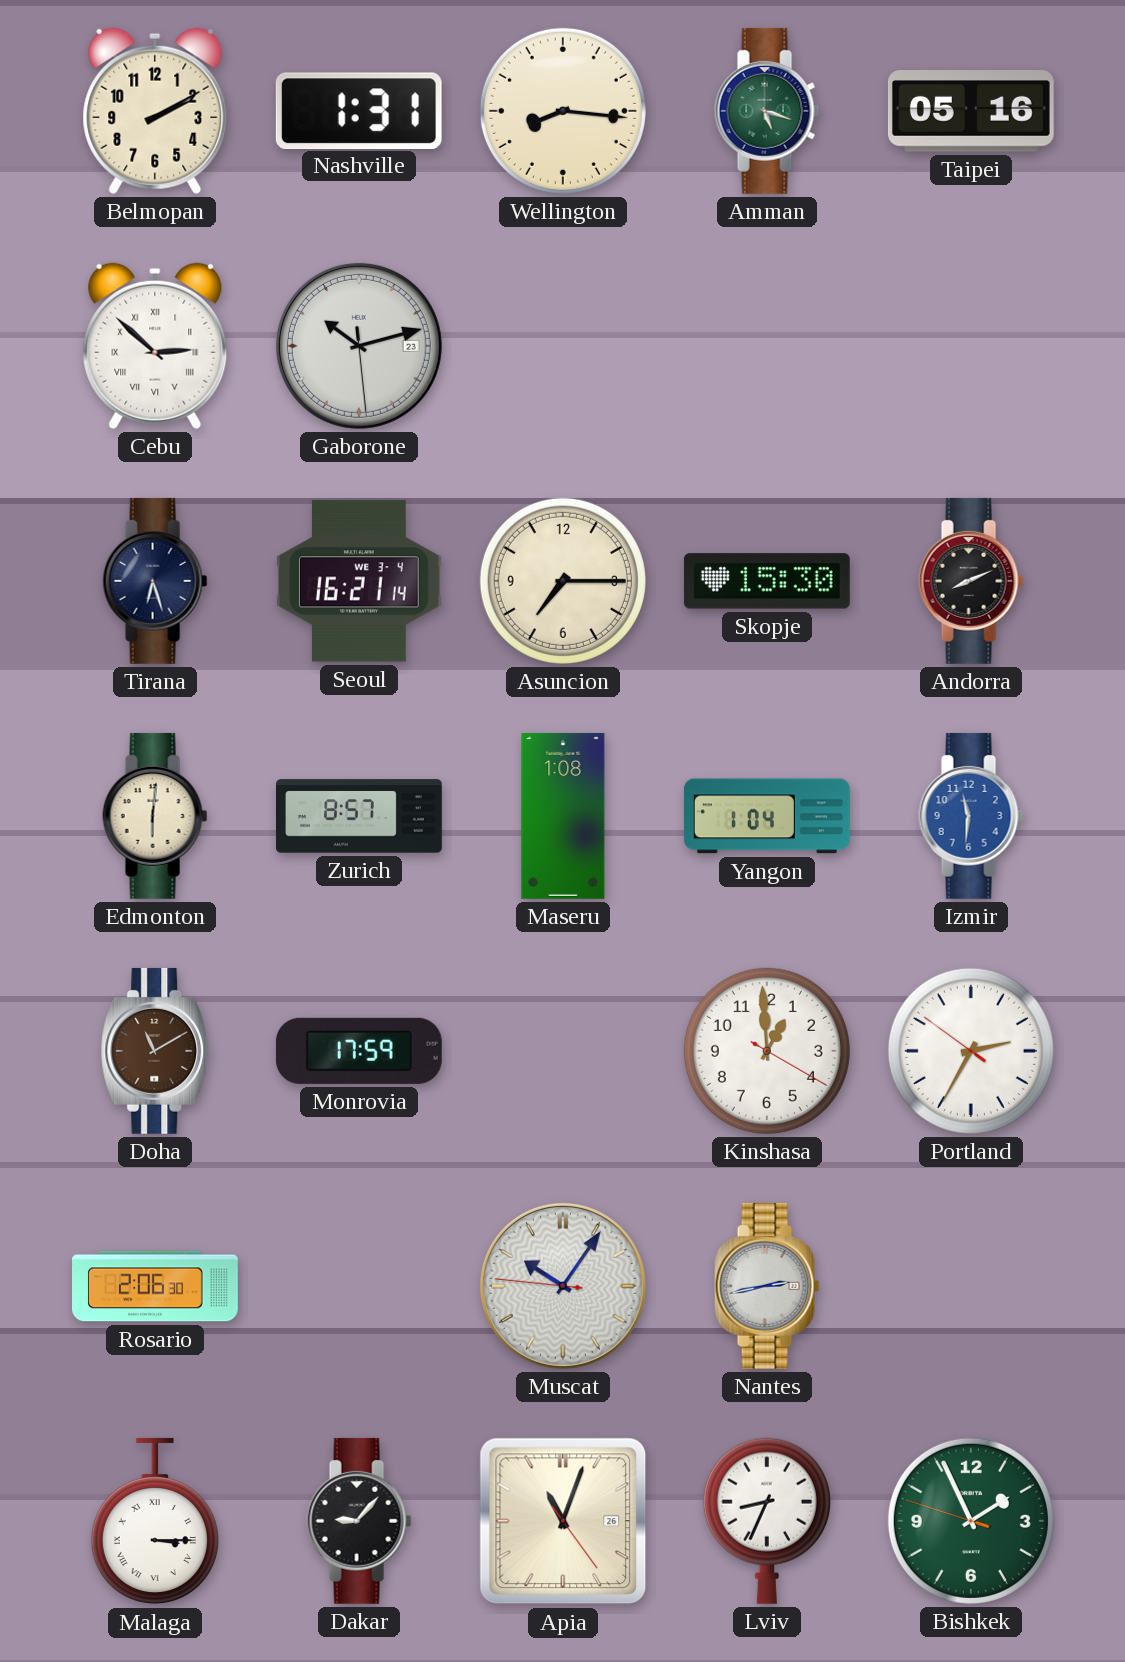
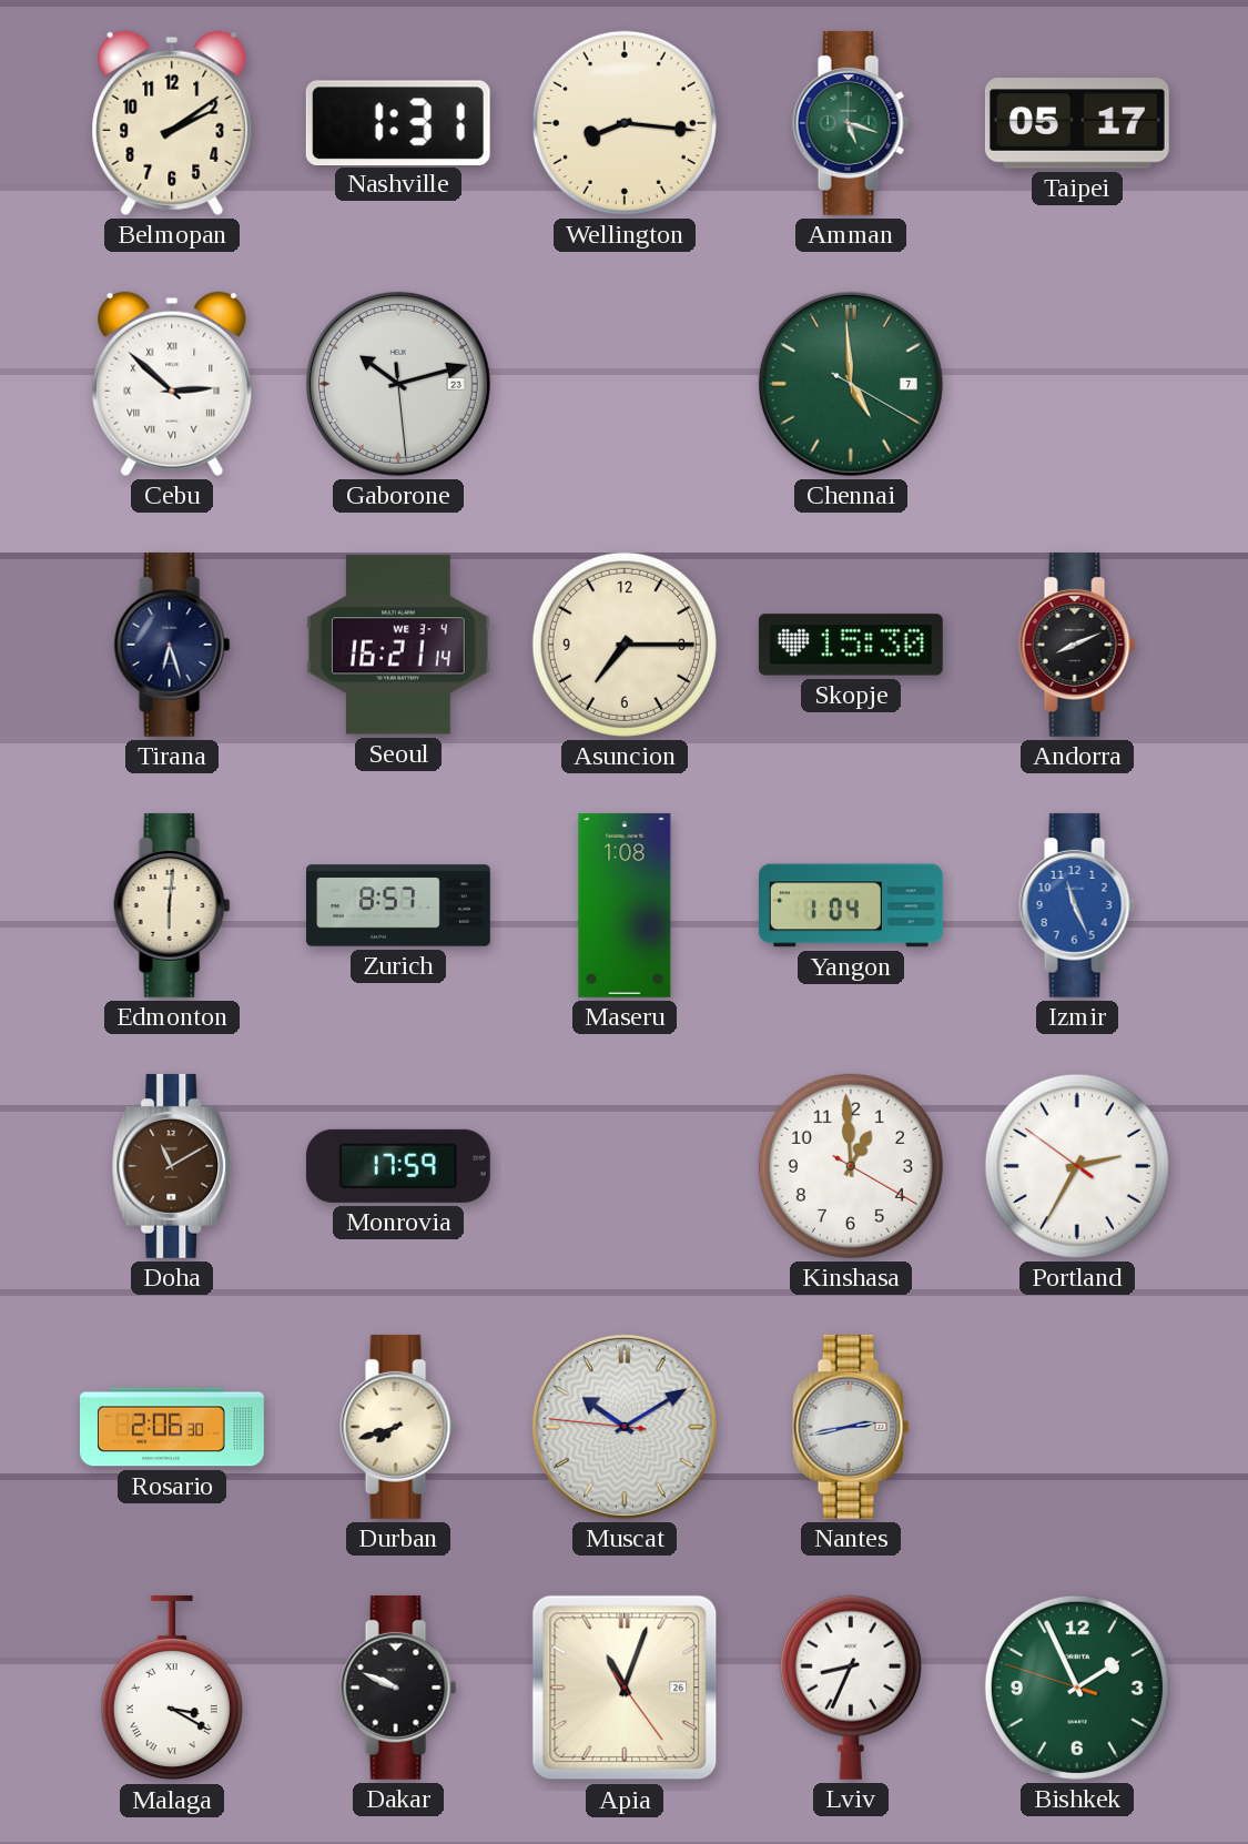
Belmopan: 2:10 -> 2:09 (172, 123)
Taipei: 05:16 -> 05:17 (1077, 123)
Chennai: none -> 4:59 (851, 384)
Izmir: 11:31 -> 11:26 (1077, 905)
Durban: none -> 7:42 (398, 1427)
Muscat: 10:05 -> 10:09 (625, 1427)
Malaga: 3:15 -> 3:20 (172, 1688)
Dakar: 9:07 -> 9:49 (398, 1688)
